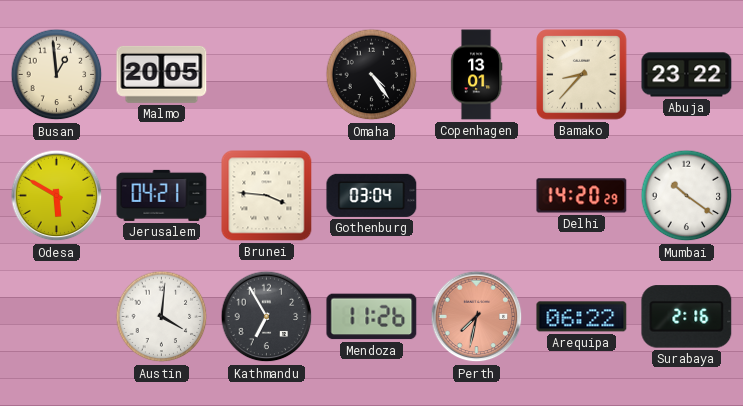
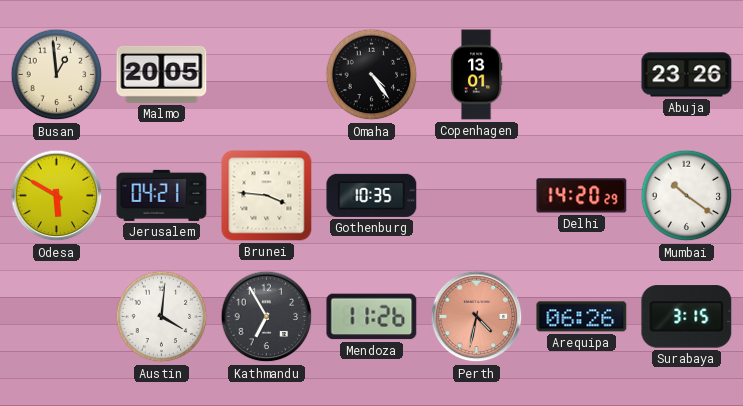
Bamako: 8:37 -> none (582, 75)
Abuja: 23:22 -> 23:26 (687, 75)
Gothenburg: 03:04 -> 10:35 (372, 195)
Perth: 7:32 -> 4:32 (477, 317)
Arequipa: 06:22 -> 06:26 (582, 317)
Surabaya: 2:16 -> 3:15 (687, 317)
